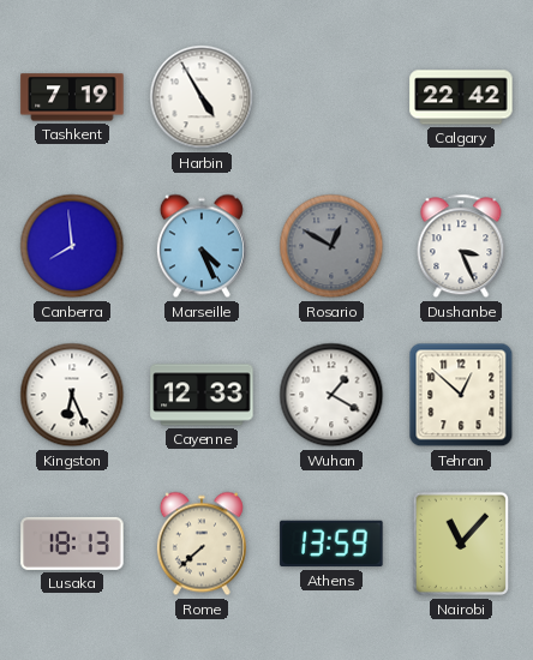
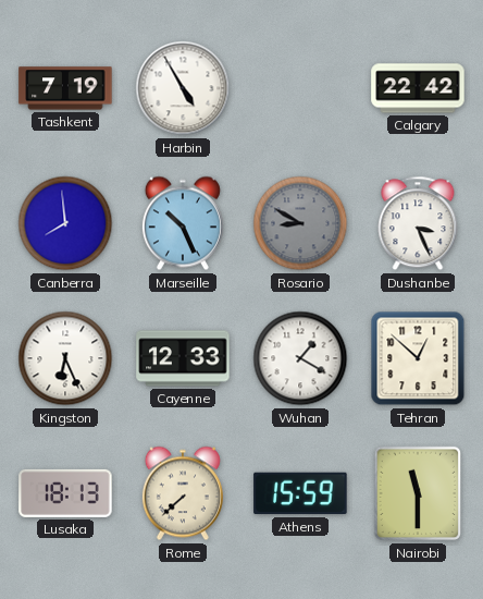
Marseille: 4:26 -> 10:26 (183, 223)
Rosario: 12:50 -> 8:50 (300, 223)
Athens: 13:59 -> 15:59 (300, 493)
Nairobi: 11:07 -> 11:30 (418, 493)
